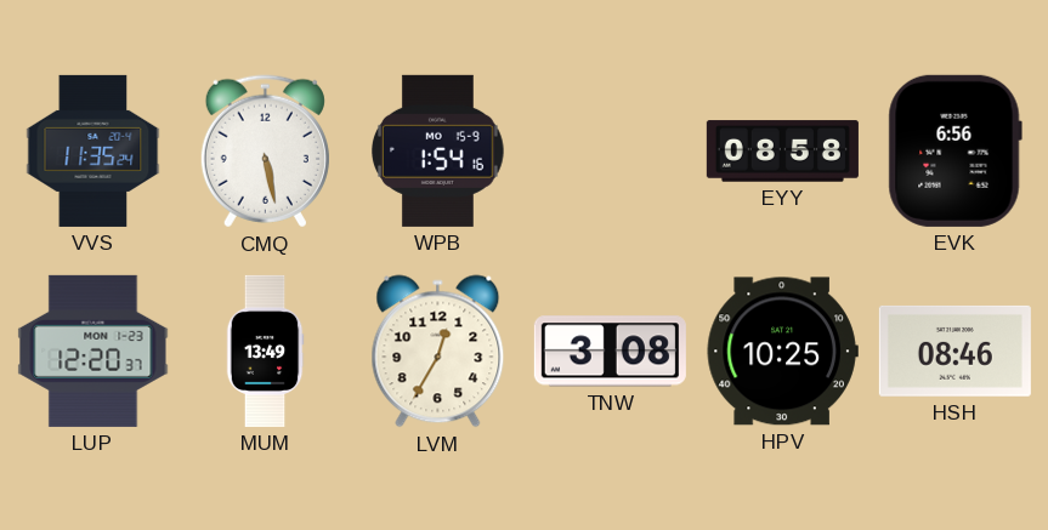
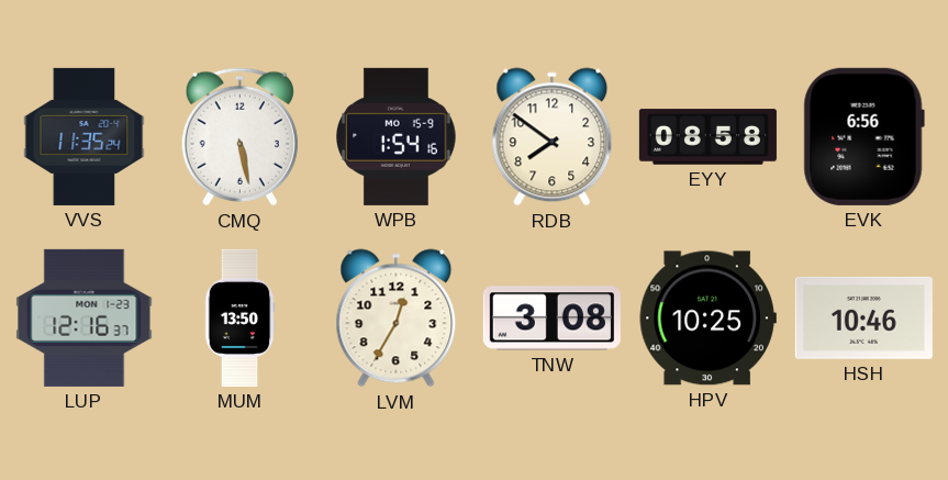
RDB: none -> 7:51 (553, 137)
LUP: 12:20 -> 12:16 (85, 317)
MUM: 13:49 -> 13:50 (239, 317)
HSH: 08:46 -> 10:46 (863, 317)
